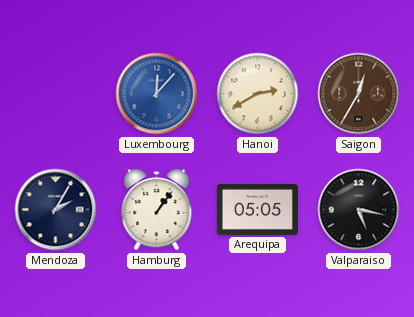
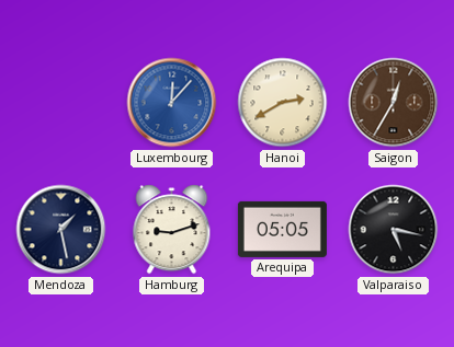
Mendoza: 2:05 -> 1:28 (61, 230)
Hamburg: 1:06 -> 9:12 (172, 230)
